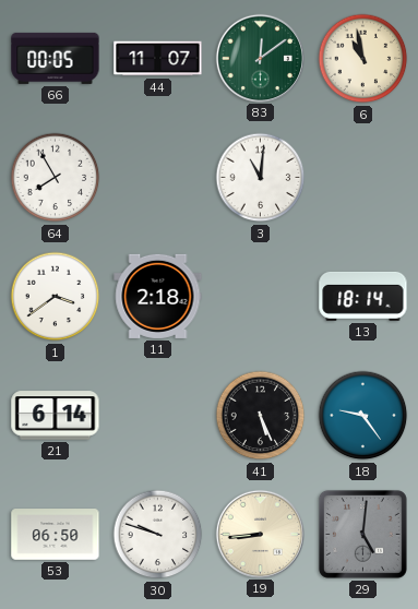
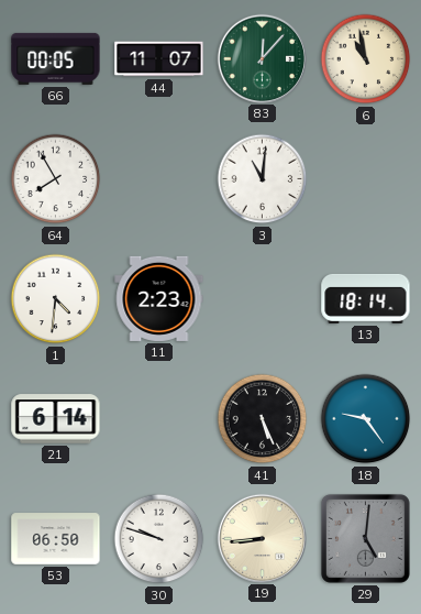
83: 12:09 -> 12:07 (262, 58)
1: 3:39 -> 4:31 (56, 299)
11: 2:18 -> 2:23 (159, 298)
